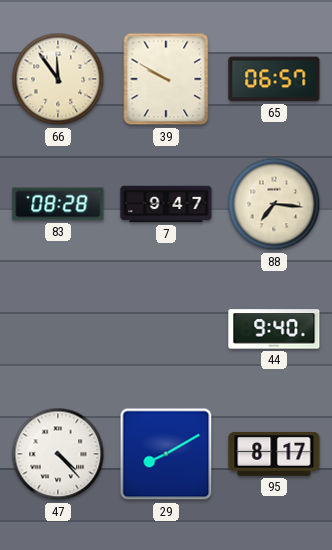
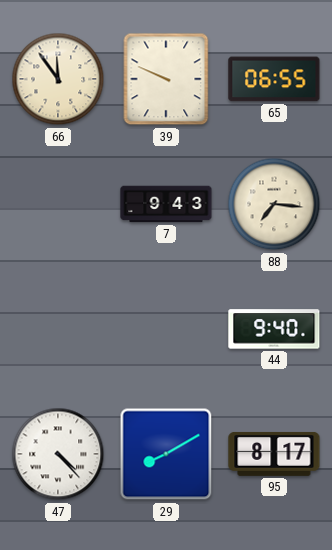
39: 9:50 -> 9:49 (166, 79)
65: 06:57 -> 06:55 (274, 79)
83: 08:28 -> none (58, 204)
7: 9:47 -> 9:43 (166, 204)
